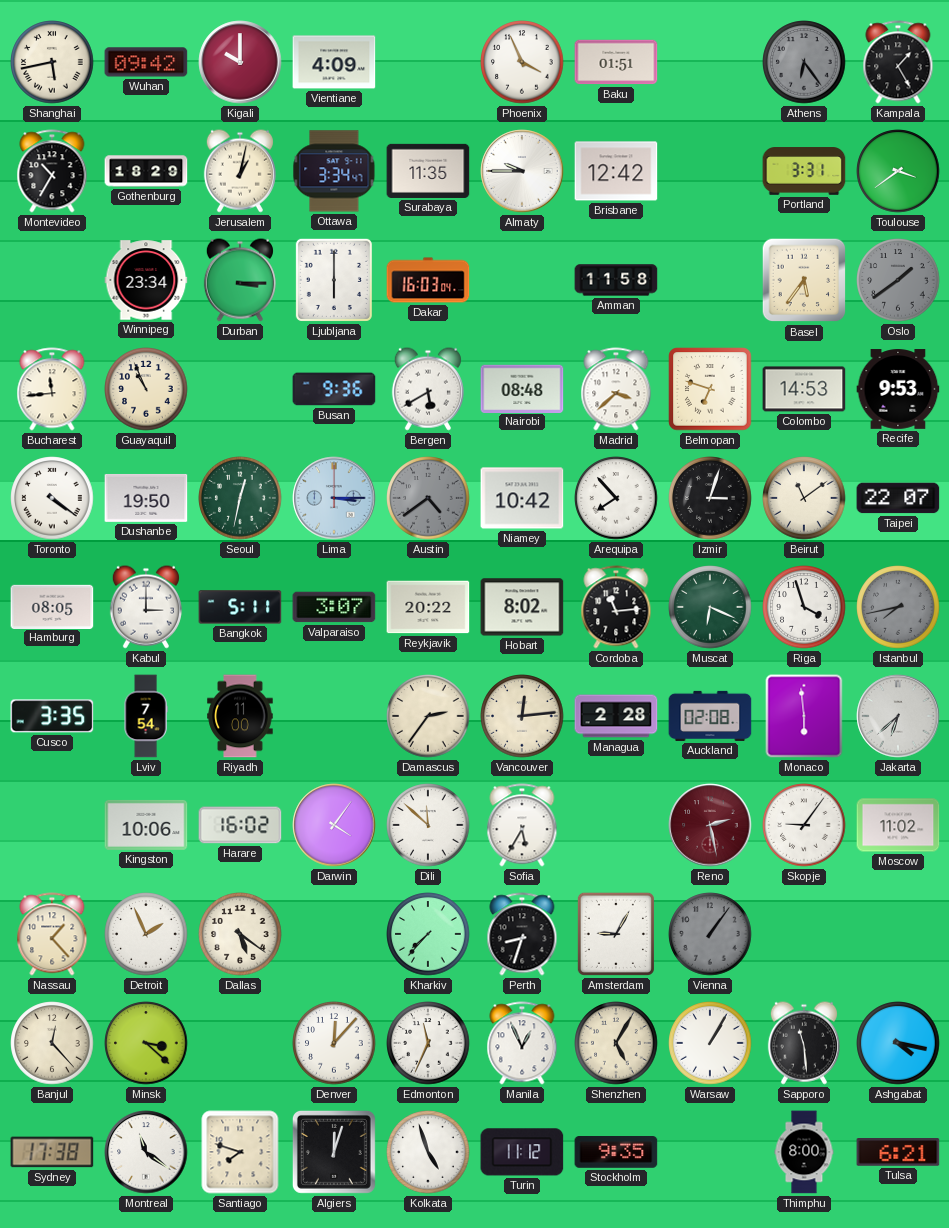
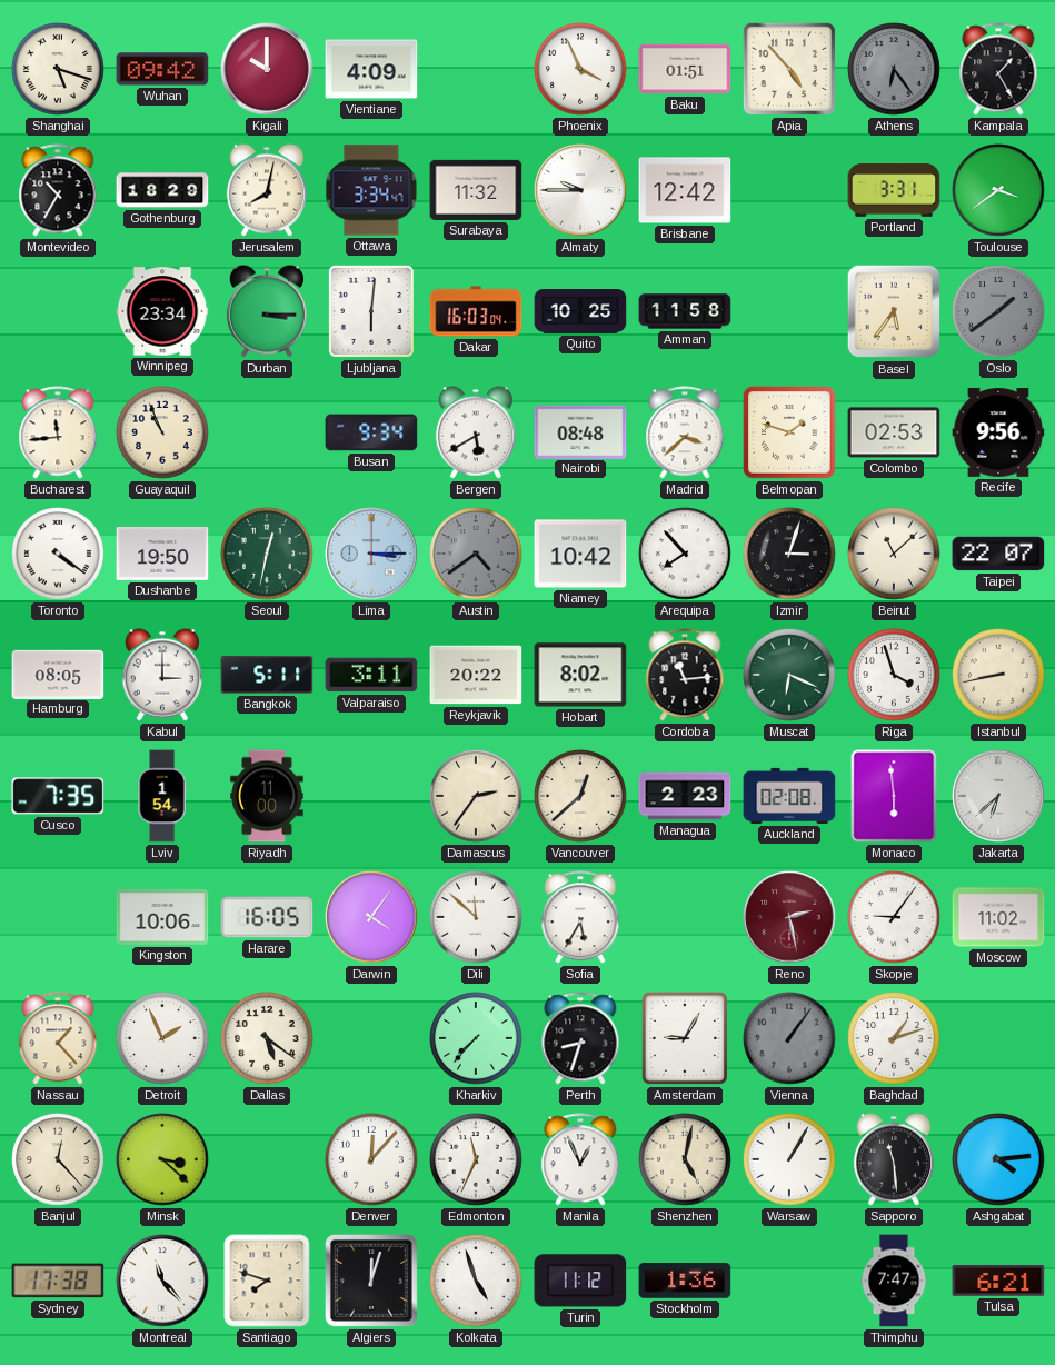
Shanghai: 5:43 -> 5:18 (58, 69)
Apia: none -> 4:53 (789, 69)
Jerusalem: 1:02 -> 8:02 (267, 190)
Surabaya: 11:35 -> 11:32 (476, 190)
Ljubljana: 6:00 -> 6:01 (371, 311)
Quito: none -> 10:25 (580, 311)
Busan: 9:36 -> 9:34 (371, 432)
Belmopan: 6:48 -> 1:48 (789, 432)
Colombo: 14:53 -> 02:53 (894, 432)
Recife: 9:53 -> 9:56 (998, 432)
Beirut: 11:09 -> 11:08 (894, 554)
Valparaiso: 3:07 -> 3:11 (371, 675)
Istanbul: 7:43 -> 8:43 (998, 675)
Istanbul dial: grey -> cream (998, 675)
Cusco: 3:35 -> 7:35 (58, 796)
Lviv: 7:54 -> 1:54 (162, 796)
Vancouver: 12:14 -> 12:38 (580, 796)
Managua: 2:28 -> 2:23 (685, 796)
Harare: 16:02 -> 16:05 (267, 917)
Baghdad: none -> 1:12 (894, 1038)
Shenzhen: 5:05 -> 5:02 (685, 1159)
Ashgabat: 4:17 -> 4:14 (998, 1159)
Montreal: 11:21 -> 11:23 (162, 1281)
Stockholm: 9:35 -> 1:36 (685, 1282)
Thimphu: 8:00 -> 7:47 (894, 1281)
